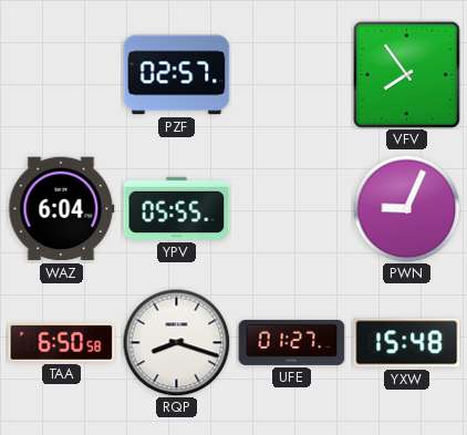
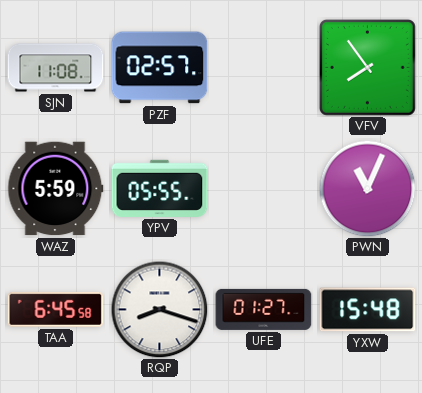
SJN: none -> 11:08 (56, 68)
WAZ: 6:04 -> 5:59 (56, 189)
PWN: 9:04 -> 11:04 (367, 188)
TAA: 6:50 -> 6:45 (56, 309)
